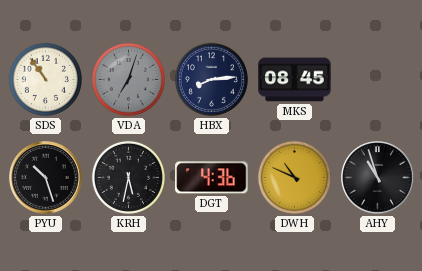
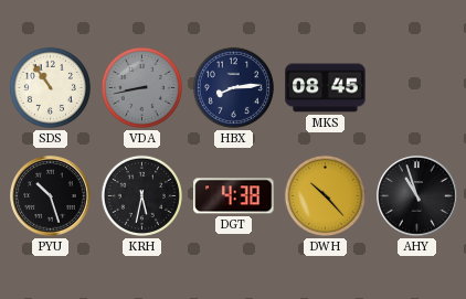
VDA: 7:03 -> 8:43 (141, 87)
DGT: 4:36 -> 4:38 (234, 196)
DWH: 10:49 -> 10:23 (325, 195)
